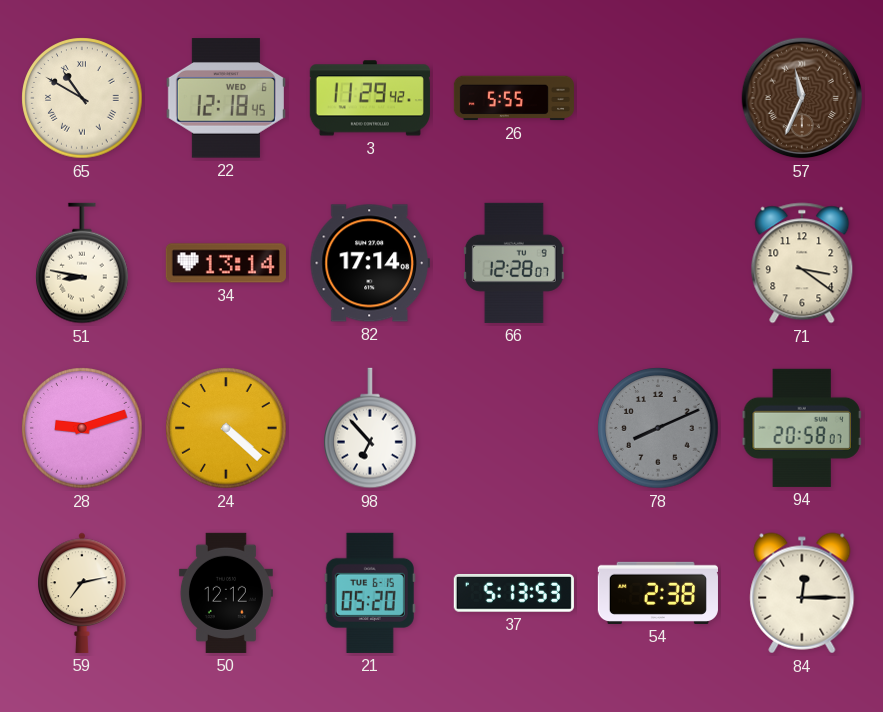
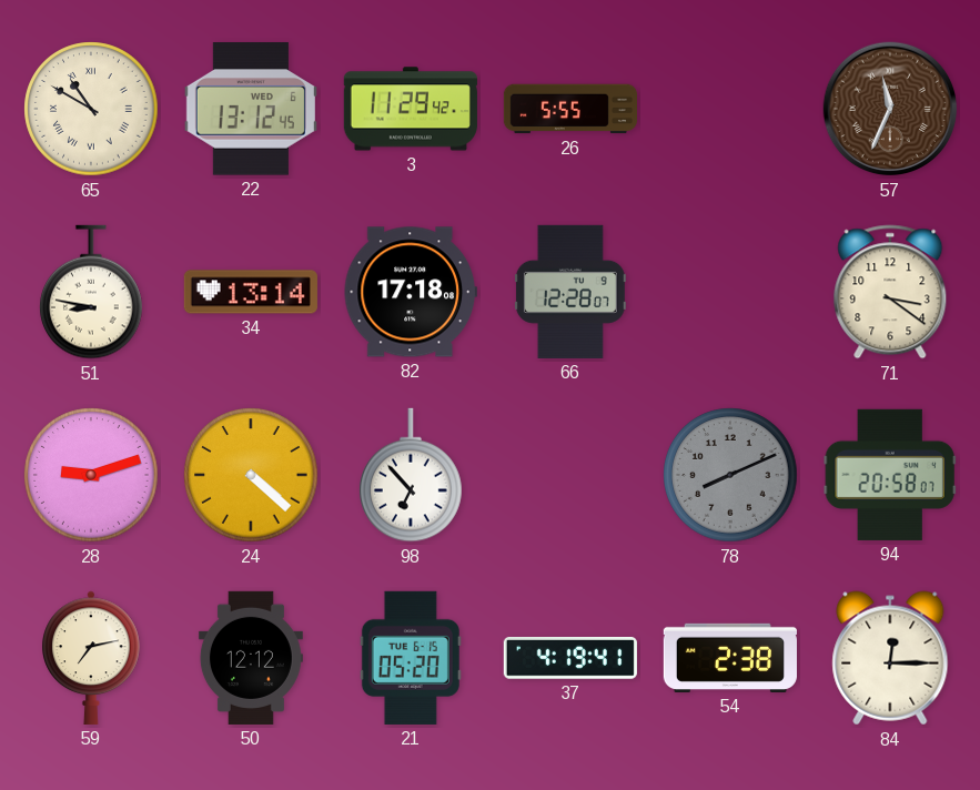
22: 12:18 -> 13:12 (251, 109)
82: 17:14 -> 17:18 (411, 292)
37: 5:13 -> 4:19 (570, 658)
